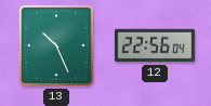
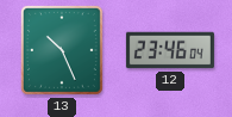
12: 22:56 -> 23:46 (170, 50)
